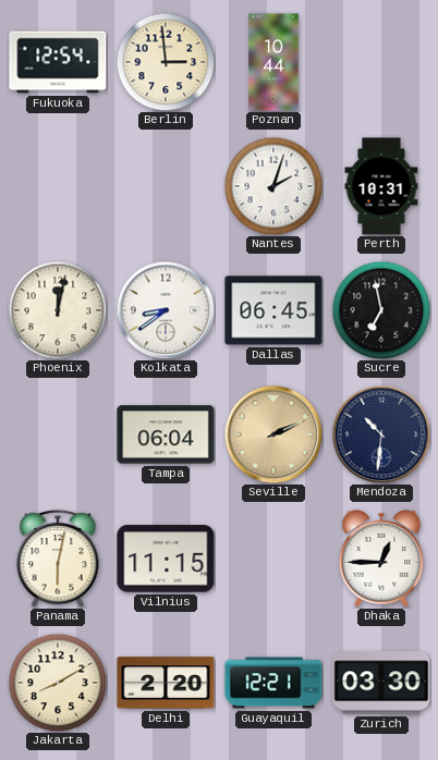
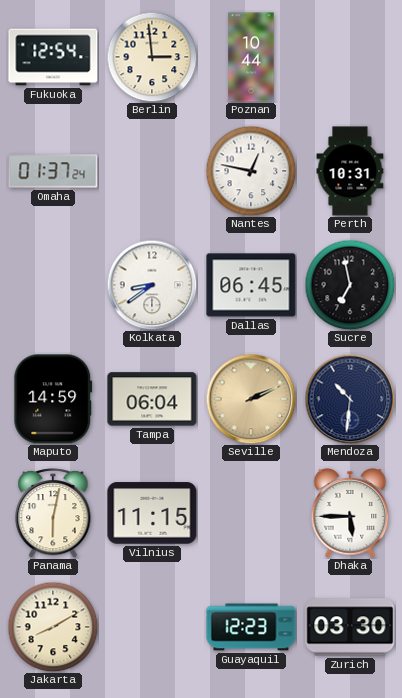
Omaha: none -> 01:37 (53, 171)
Nantes: 2:03 -> 12:47 (251, 171)
Phoenix: 12:02 -> none (58, 310)
Maputo: none -> 14:59 (53, 399)
Dhaka: 12:45 -> 5:45 (350, 513)
Delhi: 2:20 -> none (166, 683)
Guayaquil: 12:21 -> 12:23 (251, 627)
